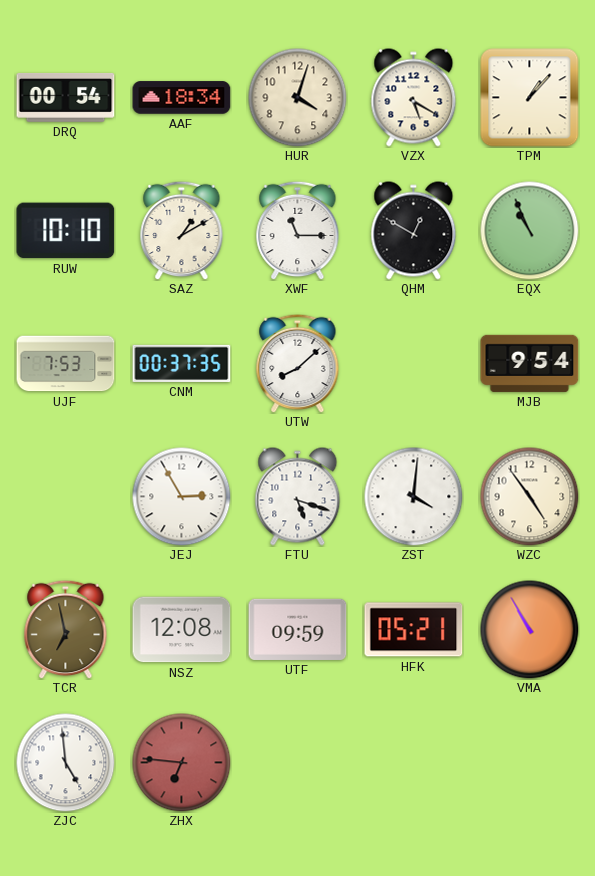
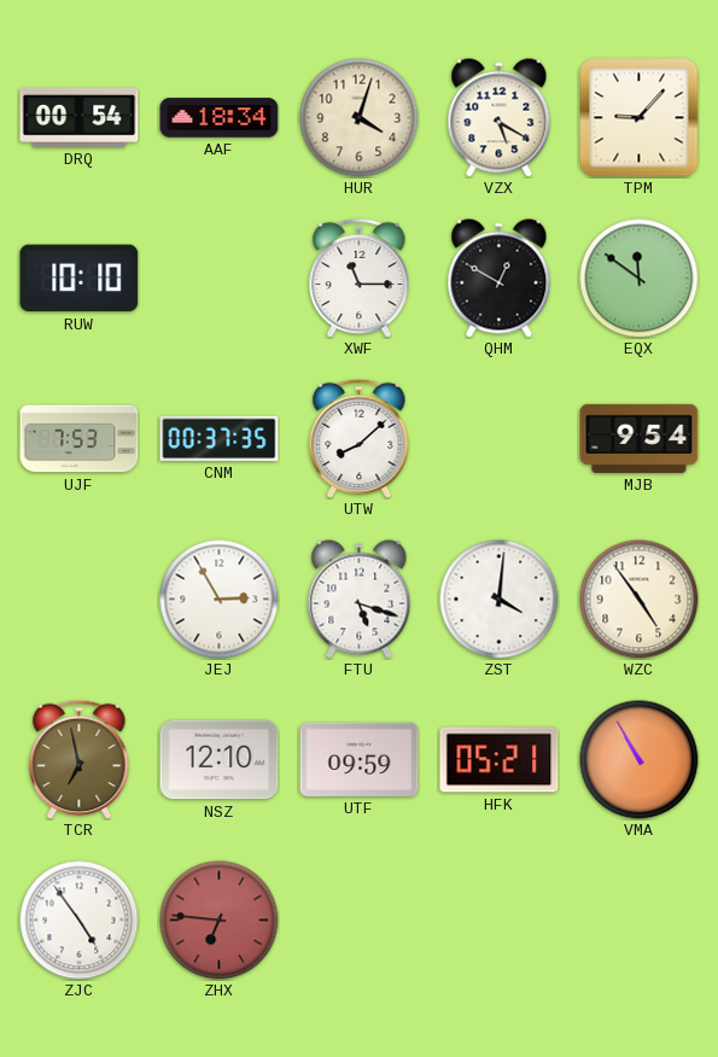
TPM: 1:07 -> 9:07 (640, 118)
SAZ: 1:10 -> none (182, 230)
EQX: 10:56 -> 11:51 (640, 279)
NSZ: 12:08 -> 12:10 (220, 760)
ZJC: 4:59 -> 4:54 (80, 921)
